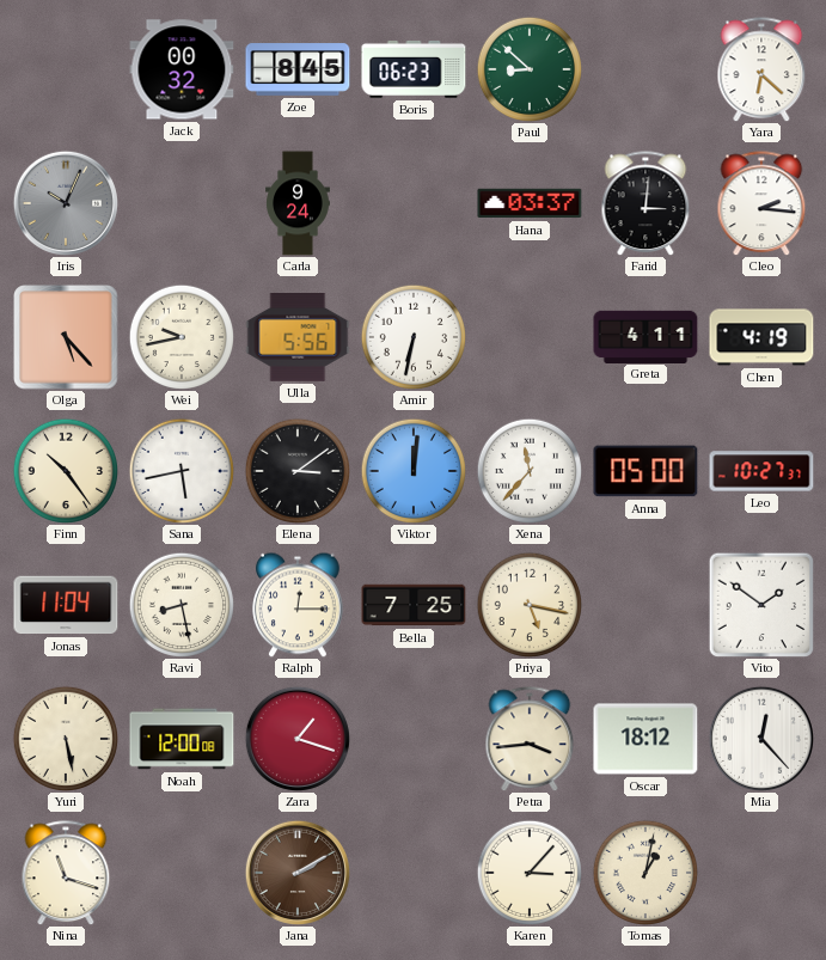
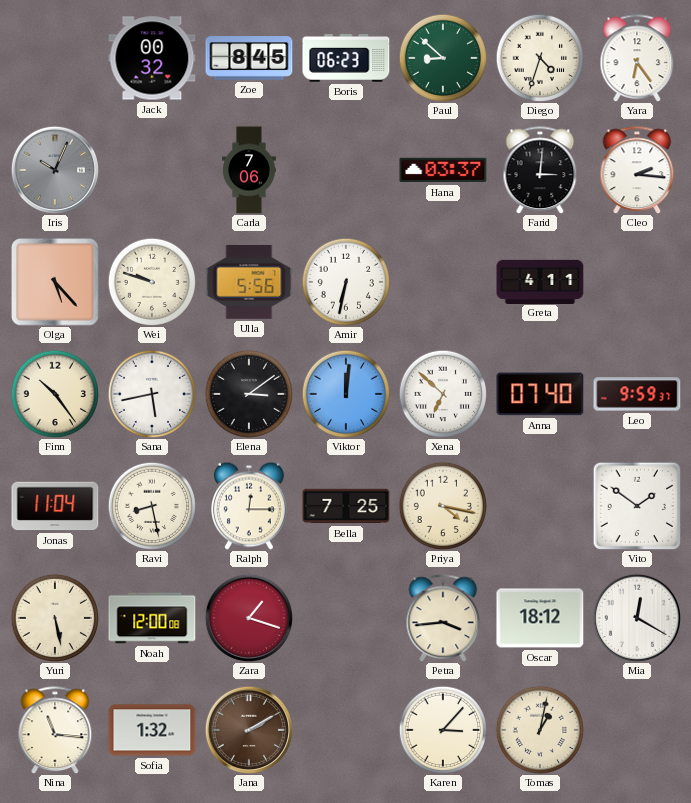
Diego: none -> 4:33 (539, 57)
Yara: 6:22 -> 6:24 (637, 58)
Carla: 9:24 -> 7:06 (249, 170)
Wei: 9:43 -> 9:48 (151, 281)
Chen: 4:19 -> none (761, 337)
Xena: 11:37 -> 6:52 (442, 393)
Anna: 05:00 -> 07:40 (540, 394)
Leo: 10:27 -> 9:59 (637, 394)
Priya: 5:17 -> 4:17 (442, 505)
Mia: 12:23 -> 12:20 (636, 617)
Nina: 11:18 -> 11:16 (55, 730)
Sofia: none -> 1:32 (152, 730)
